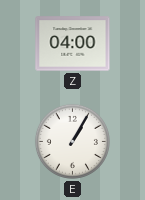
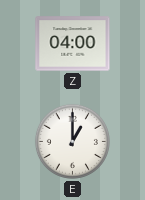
E: 1:05 -> 1:00 (72, 141)
